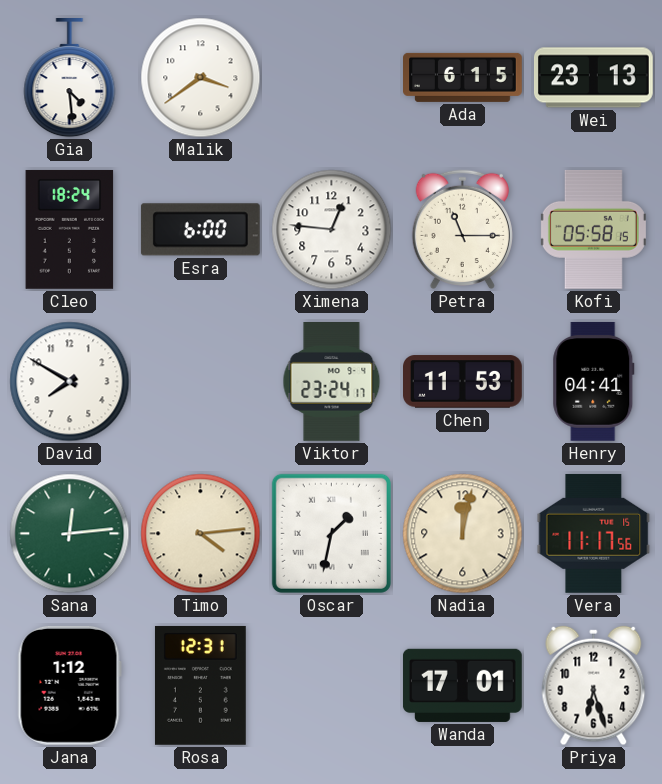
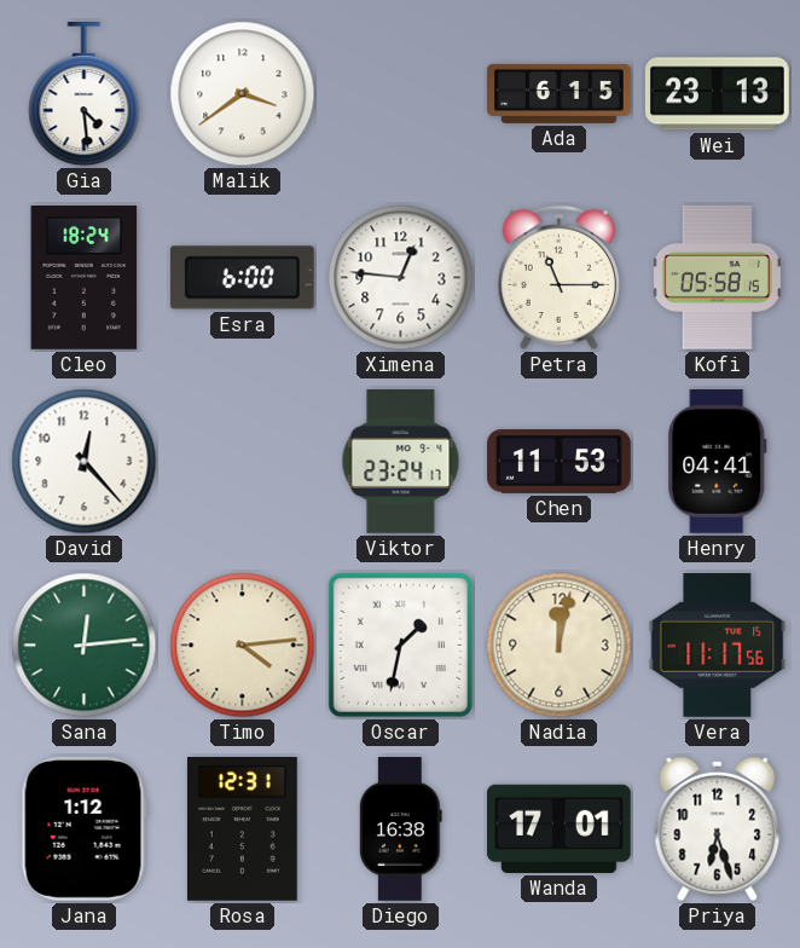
David: 7:50 -> 12:23 (85, 462)
Diego: none -> 16:38 (400, 829)
